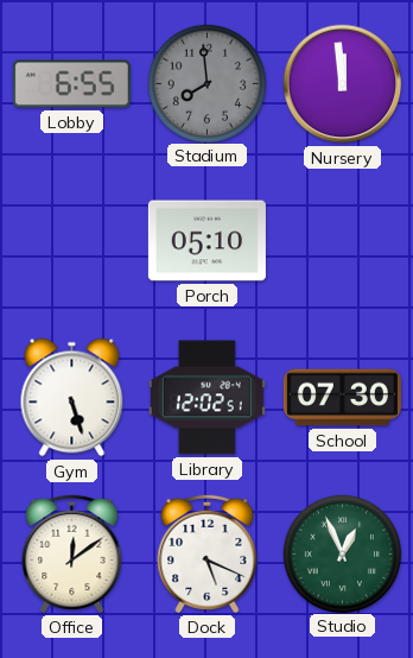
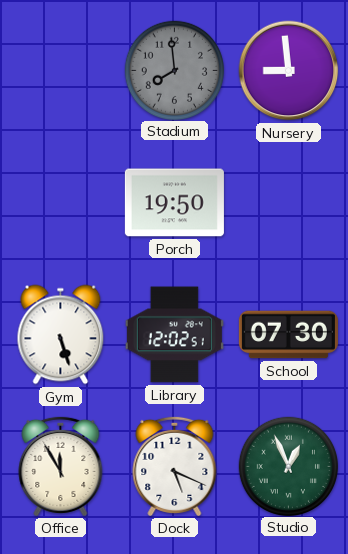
Lobby: 6:55 -> none (71, 84)
Nursery: 11:59 -> 8:59 (289, 71)
Porch: 05:10 -> 19:50 (174, 203)
Office: 12:09 -> 11:55 (61, 466)
